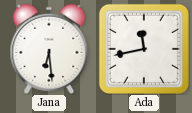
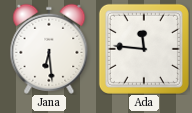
Ada: 11:43 -> 11:46 (144, 49)
